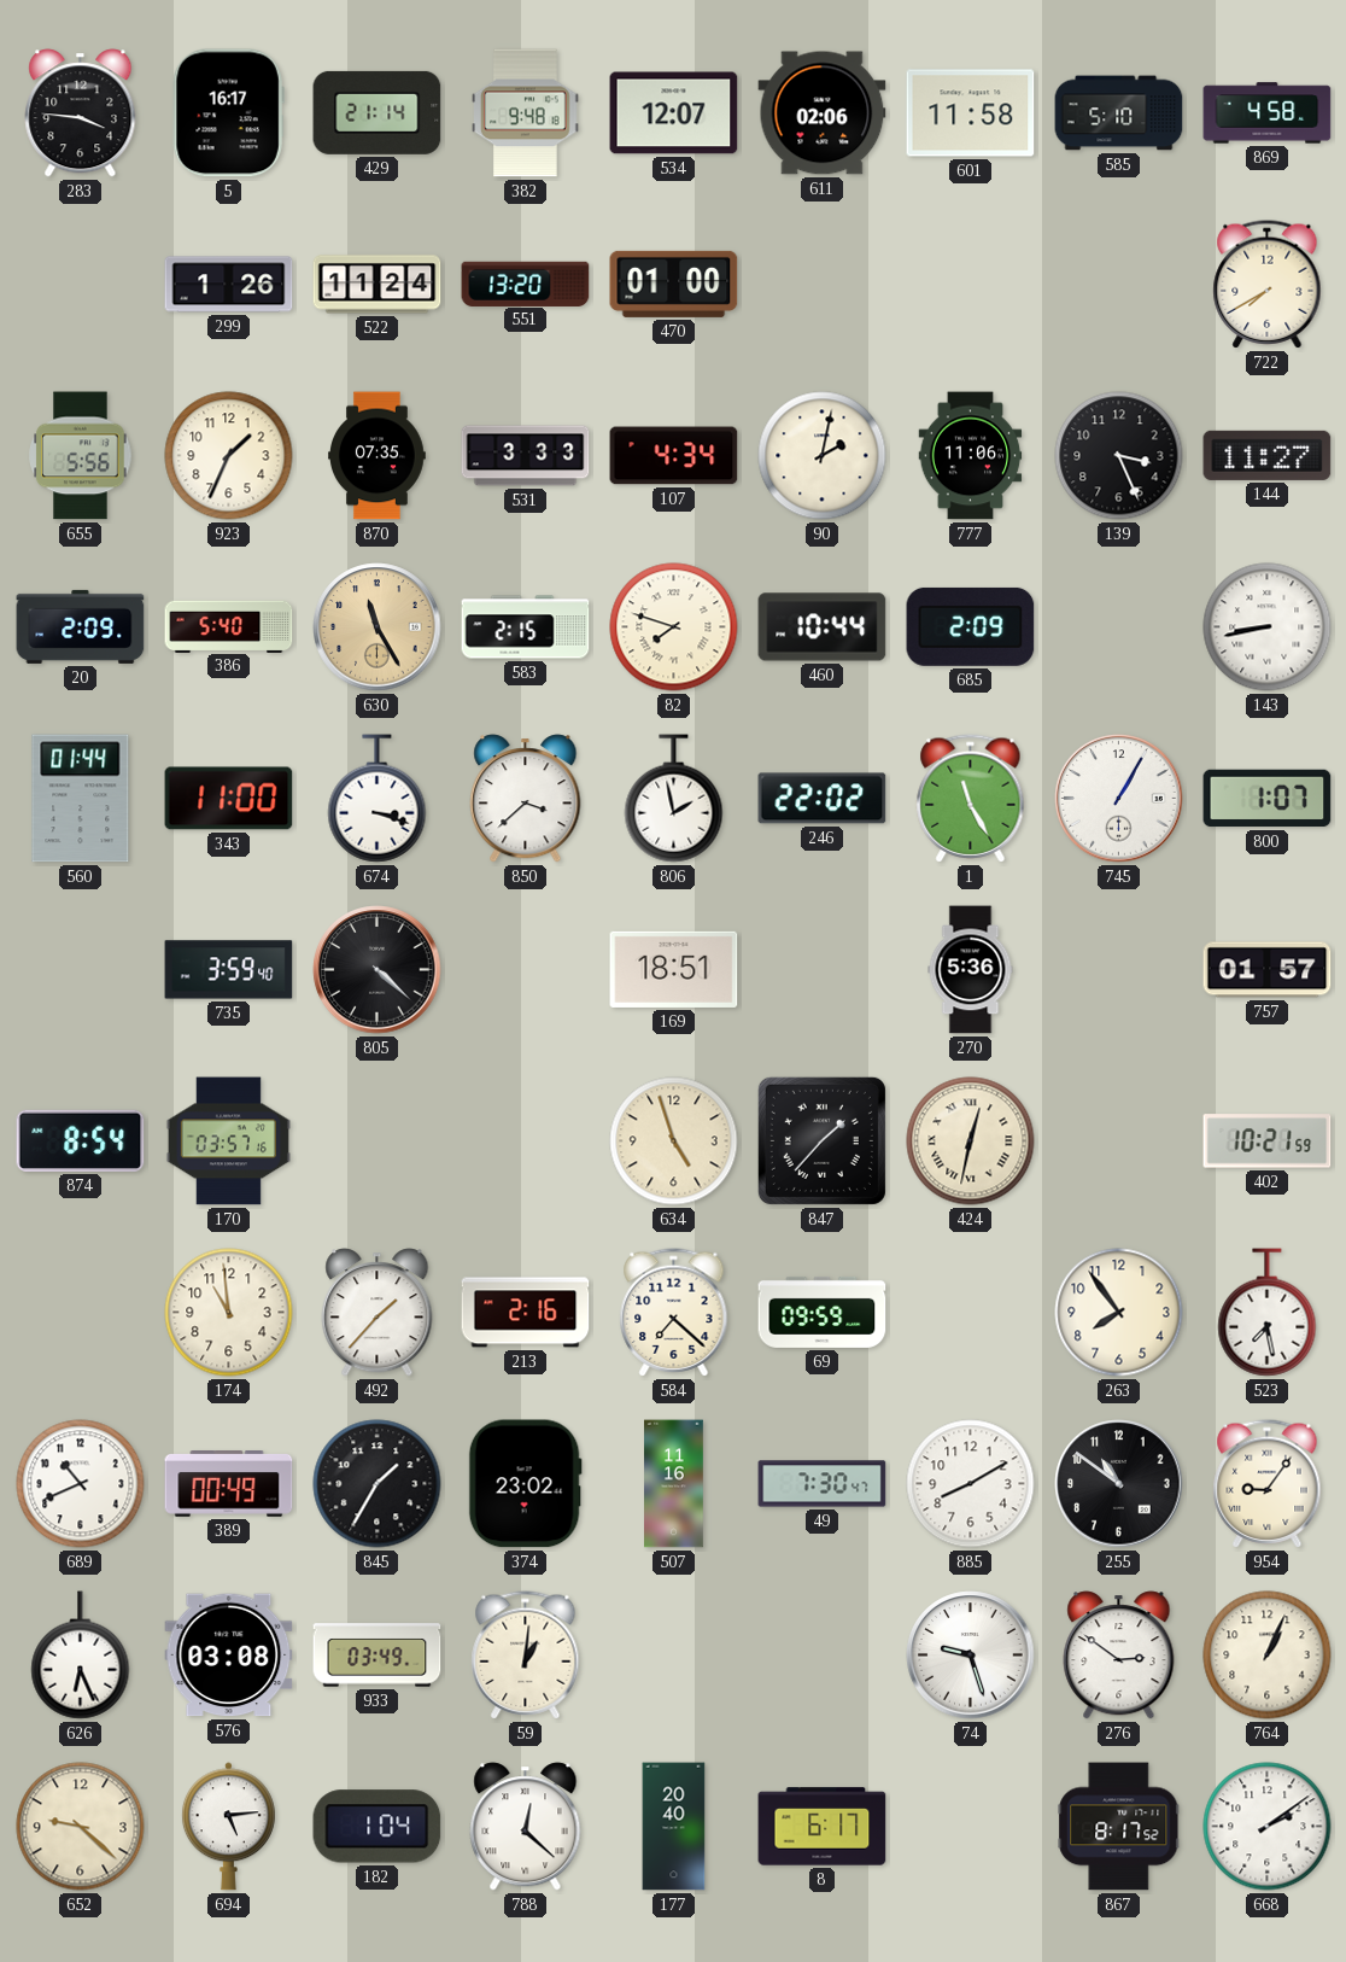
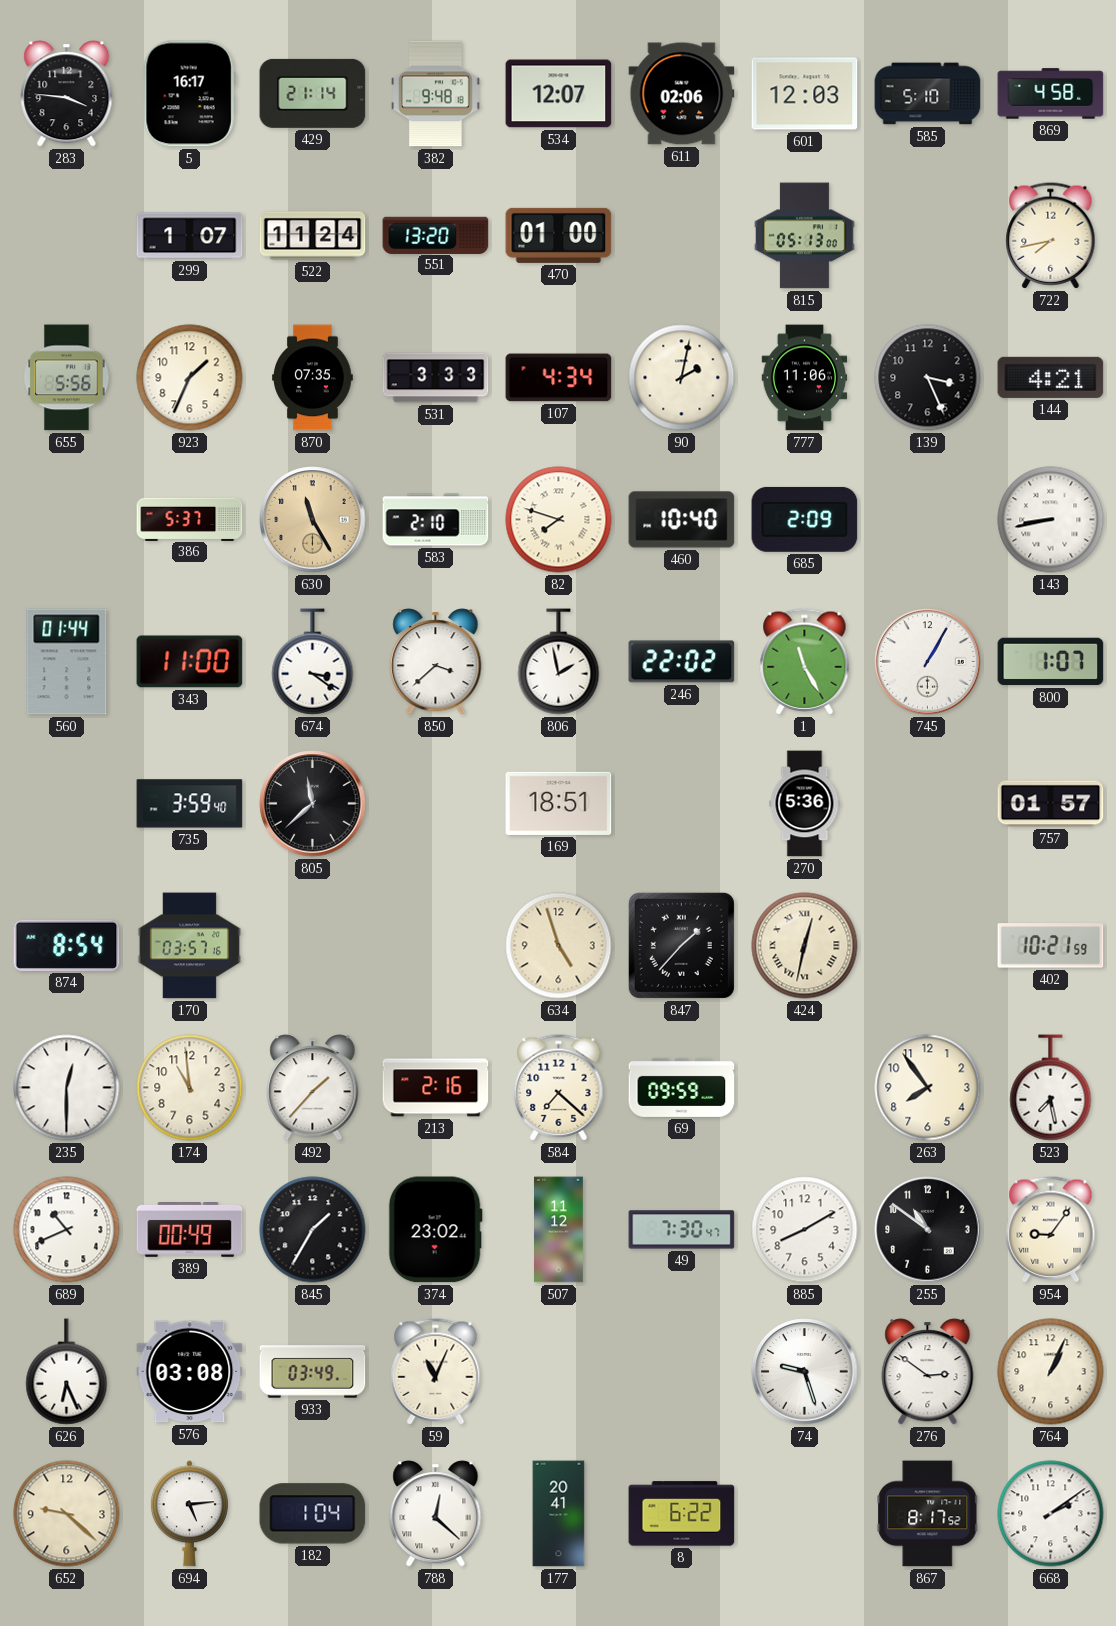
601: 11:58 -> 12:03 (805, 94)
299: 1:26 -> 1:07 (190, 236)
815: none -> 05:13 (805, 236)
722: 7:40 -> 7:43 (1051, 236)
144: 11:27 -> 4:21 (1051, 377)
20: 2:09 -> none (81, 626)
386: 5:40 -> 5:37 (190, 519)
583: 2:15 -> 2:10 (436, 520)
460: 10:44 -> 10:40 (682, 520)
674: 3:18 -> 3:21 (313, 662)
805: 4:22 -> 11:38 (313, 804)
235: none -> 12:30 (67, 1088)
507: 11:16 -> 11:12 (559, 1230)
59: 1:01 -> 11:04 (436, 1372)
177: 20:40 -> 20:41 (559, 1514)
8: 6:17 -> 6:22 (682, 1514)
